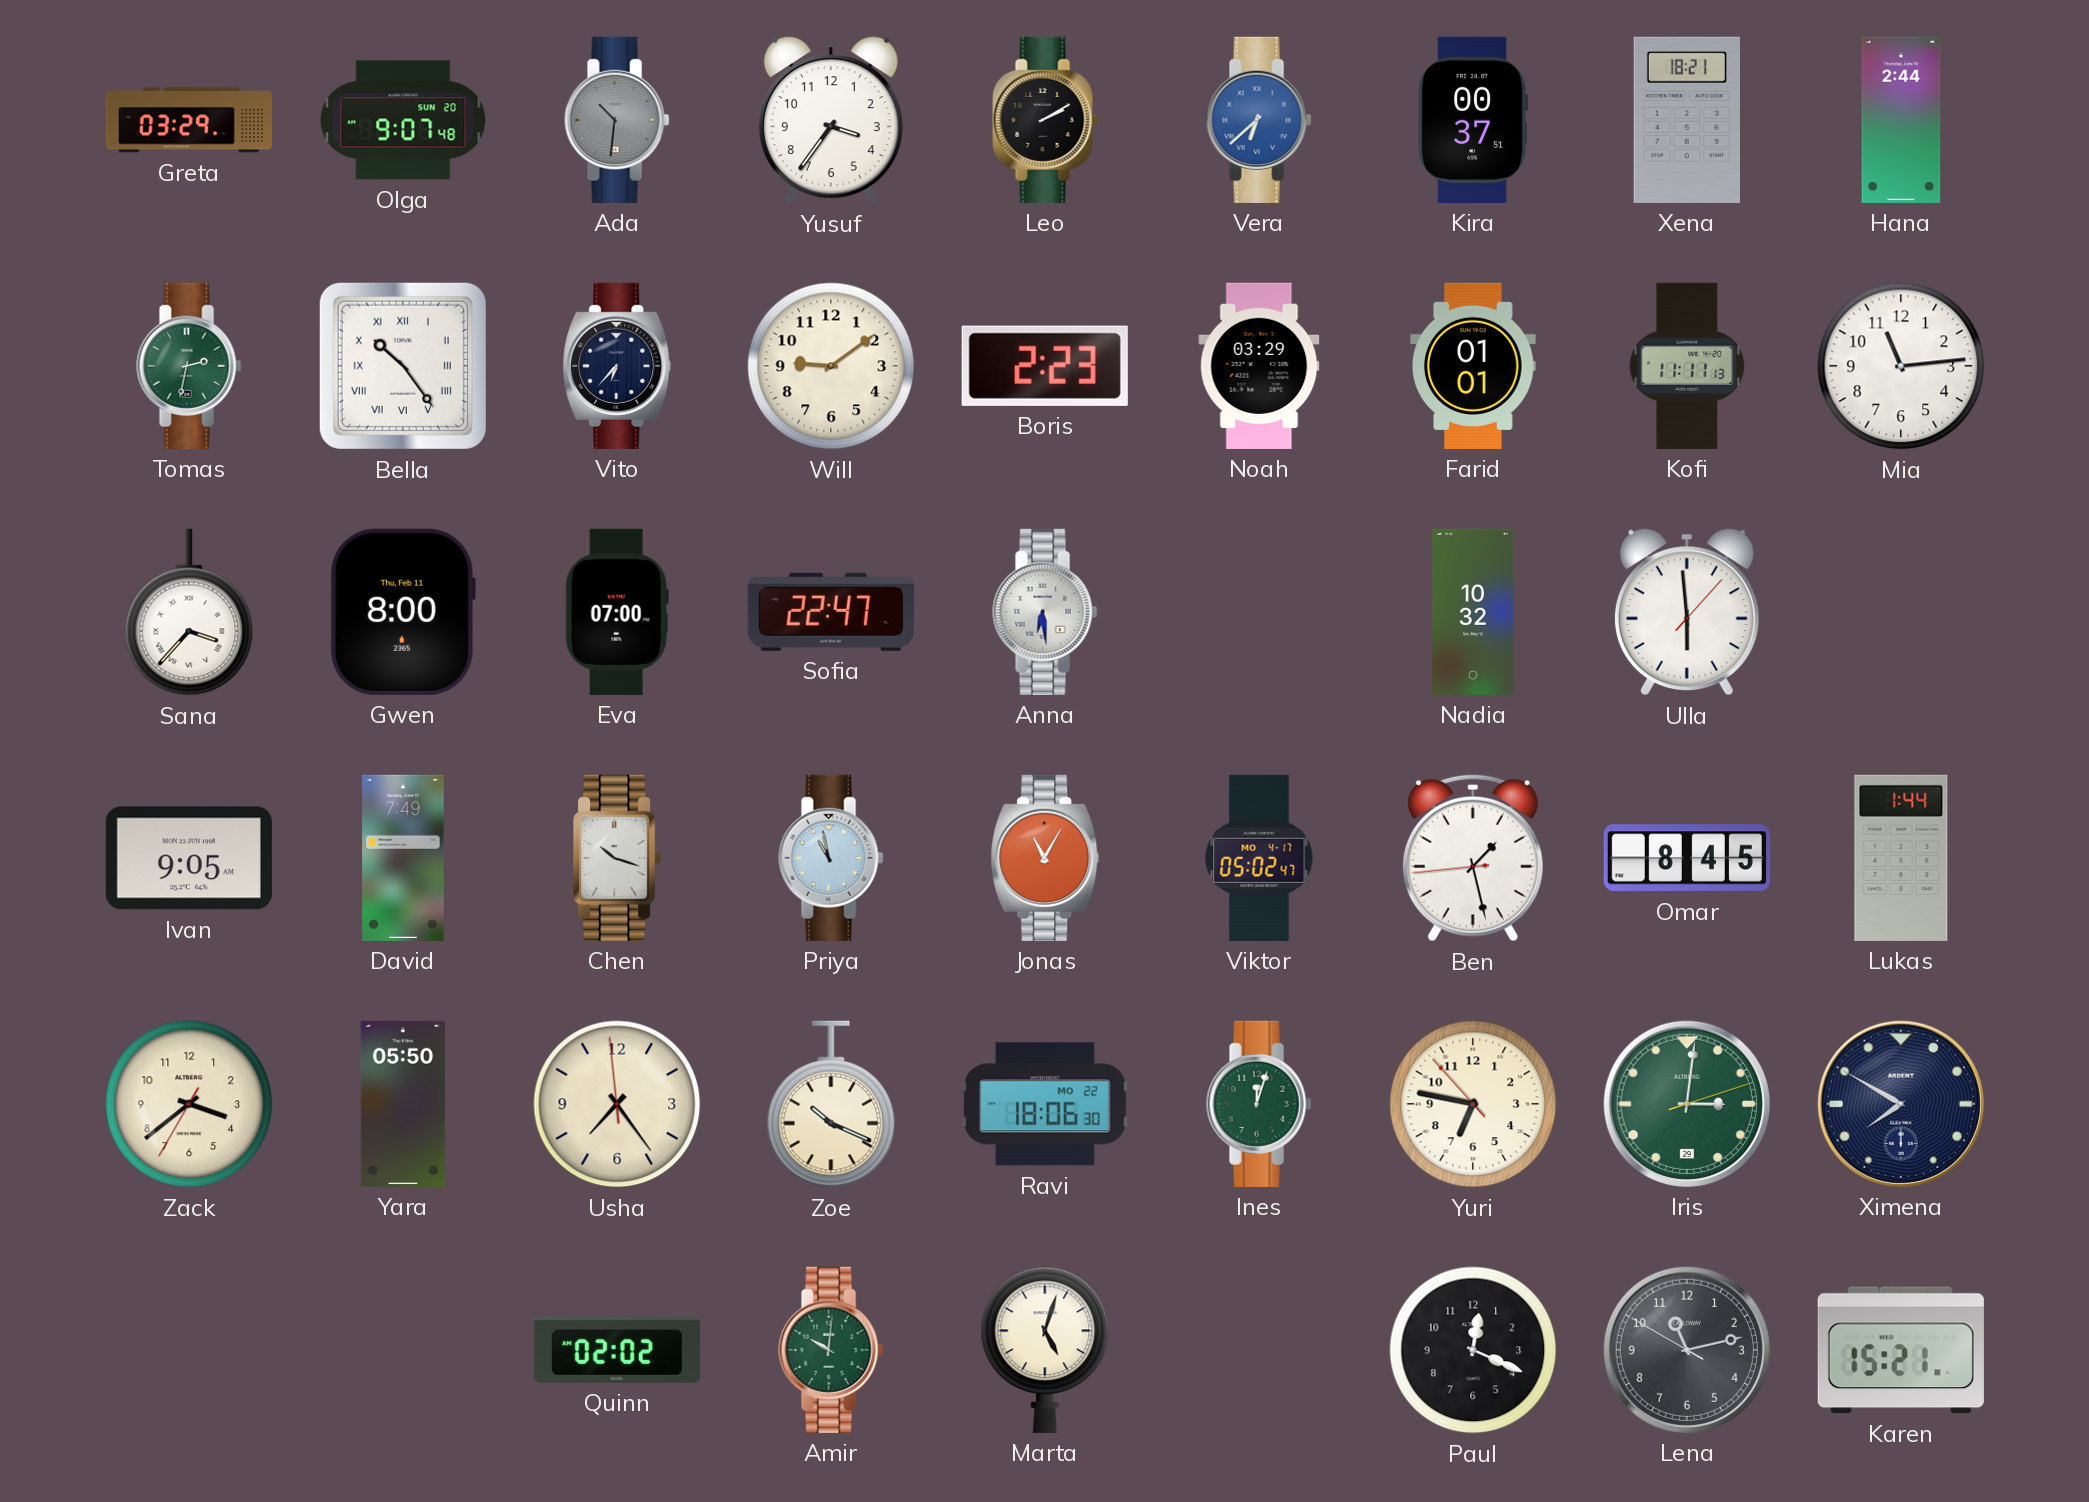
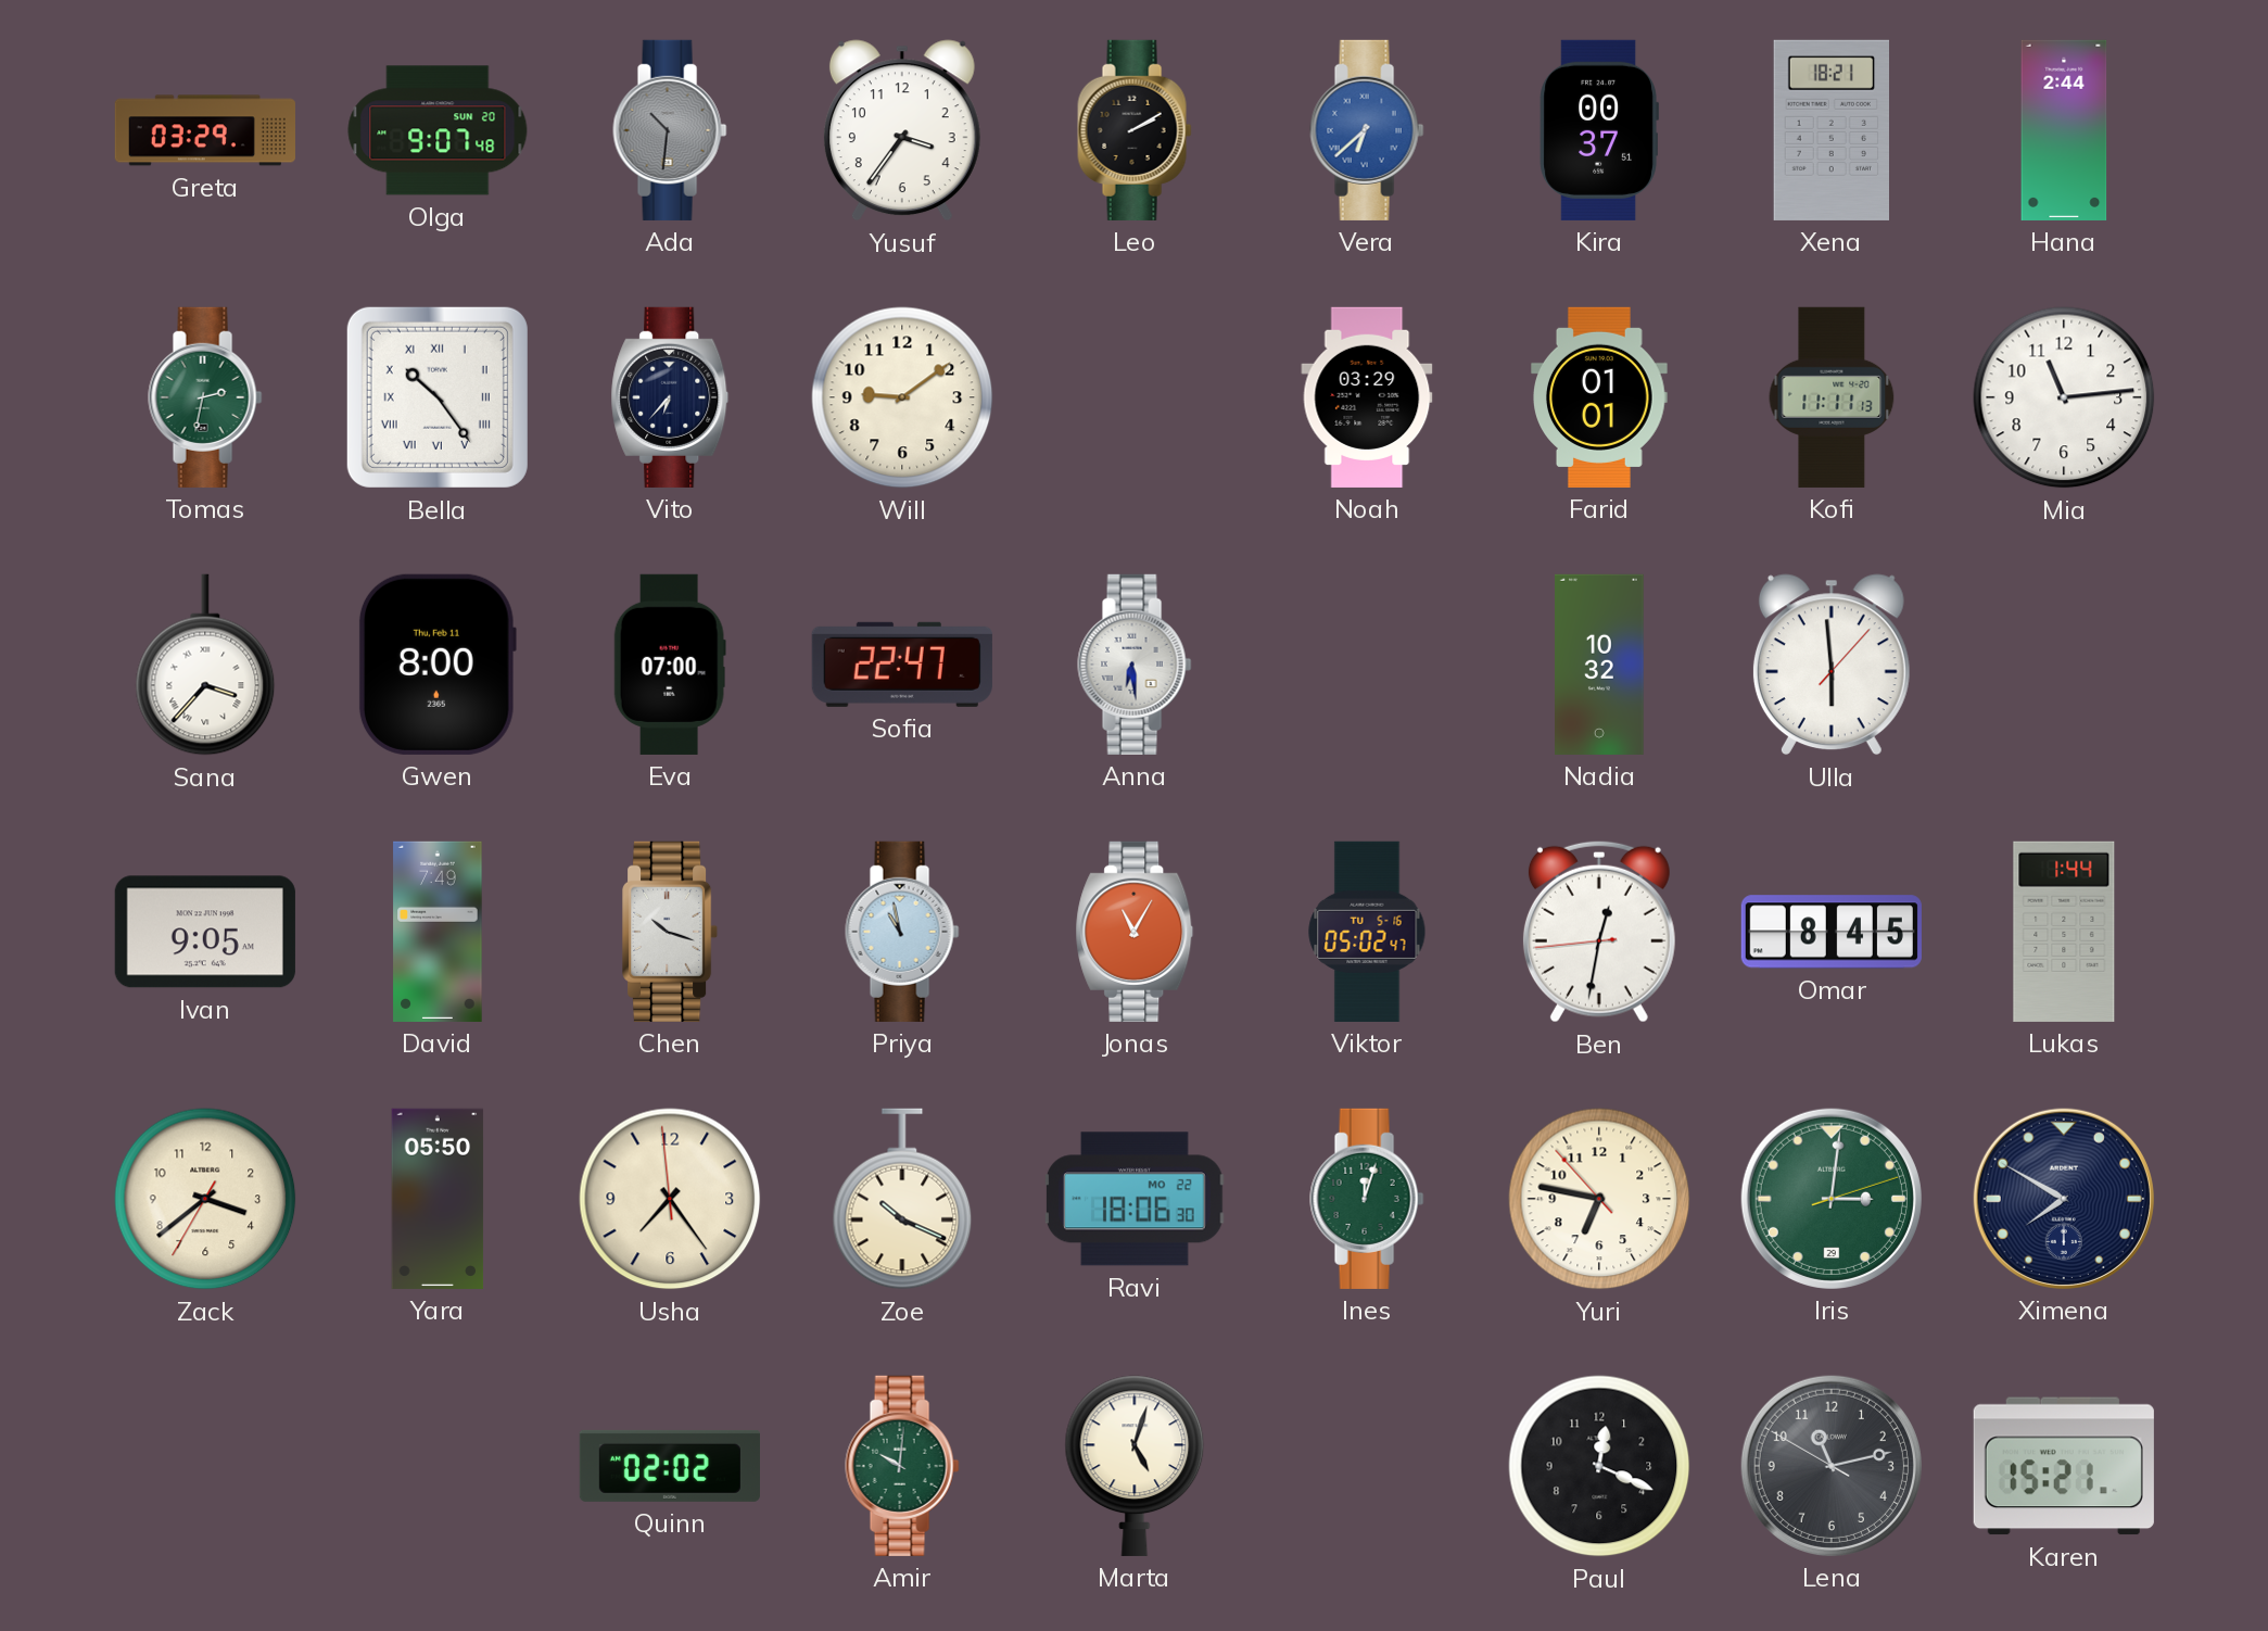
Boris: 2:23 -> none (1045, 366)
Viktor date: MO 4-17 -> TU 5-16 (1367, 932)
Ben: 1:27 -> 12:31 (1599, 932)
